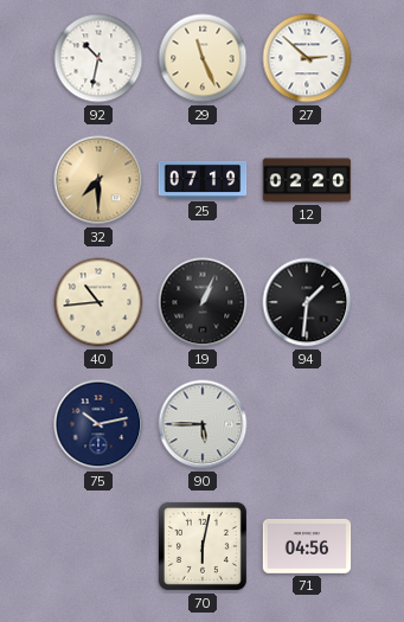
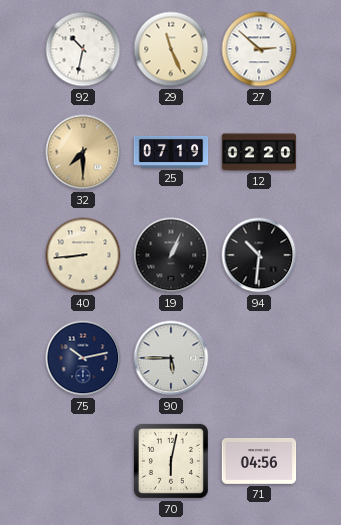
40: 10:44 -> 8:44 (83, 255)
94: 1:31 -> 10:31 (259, 255)
